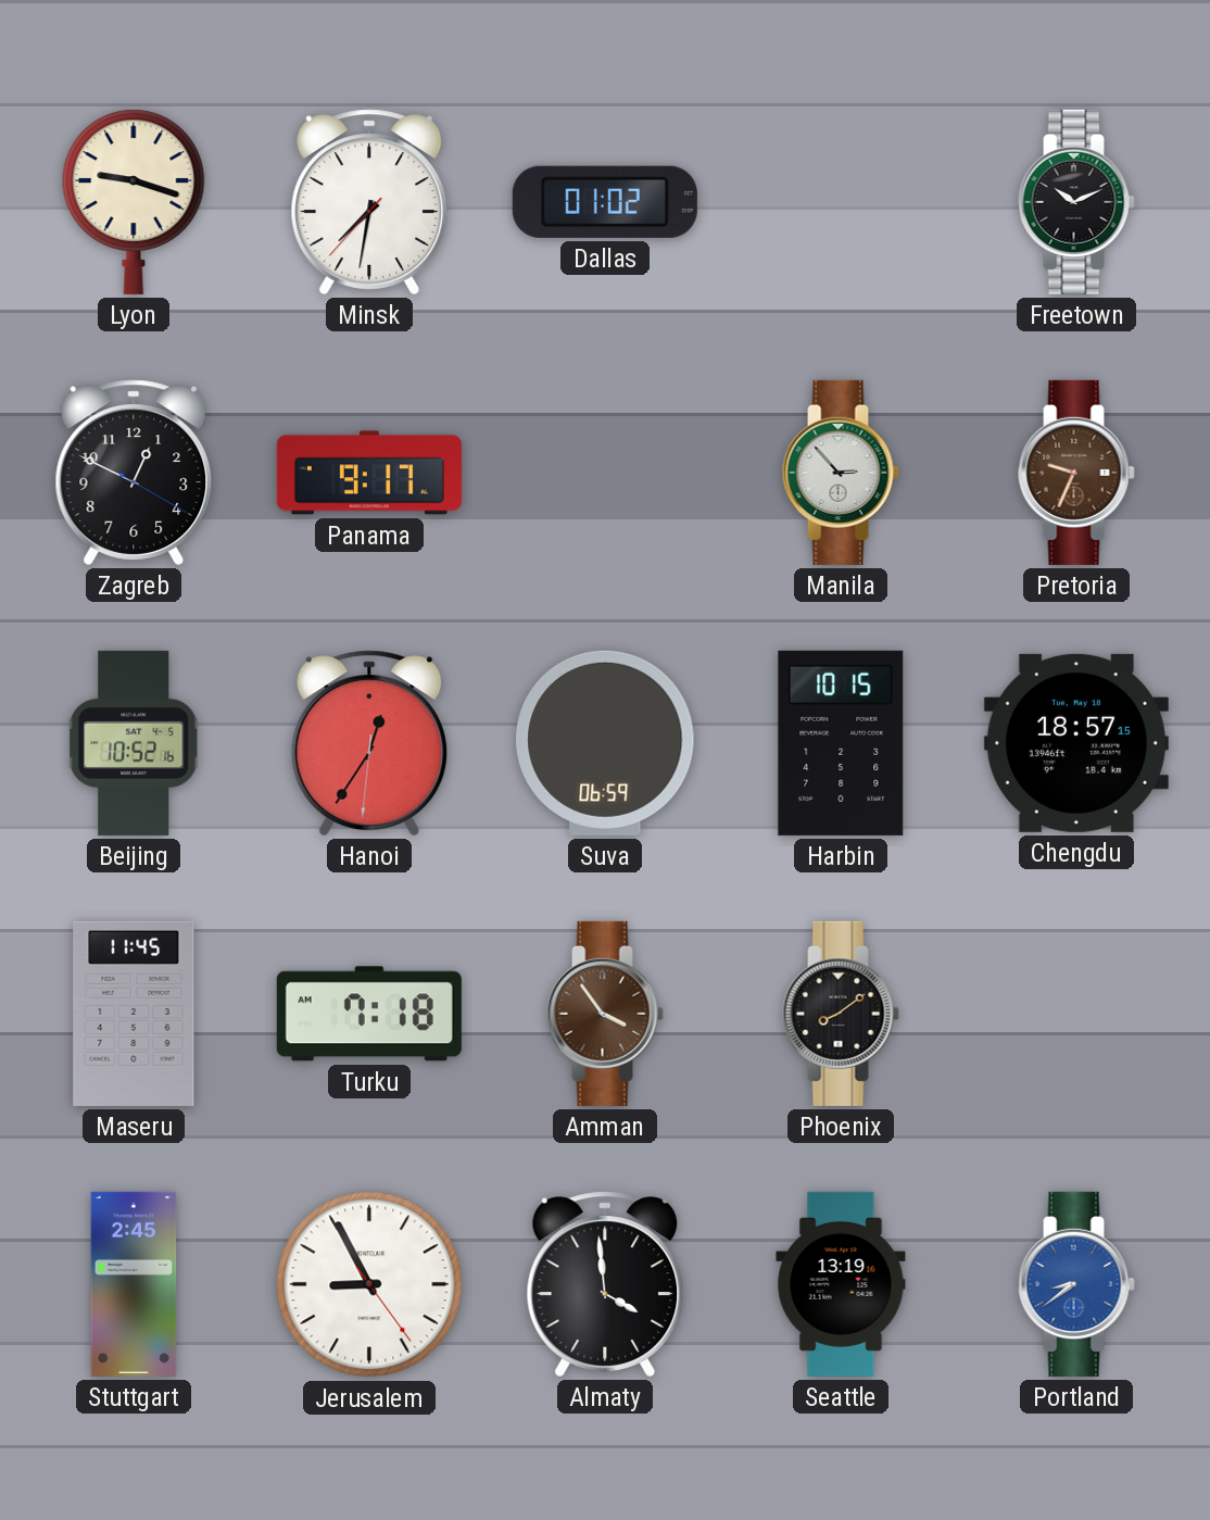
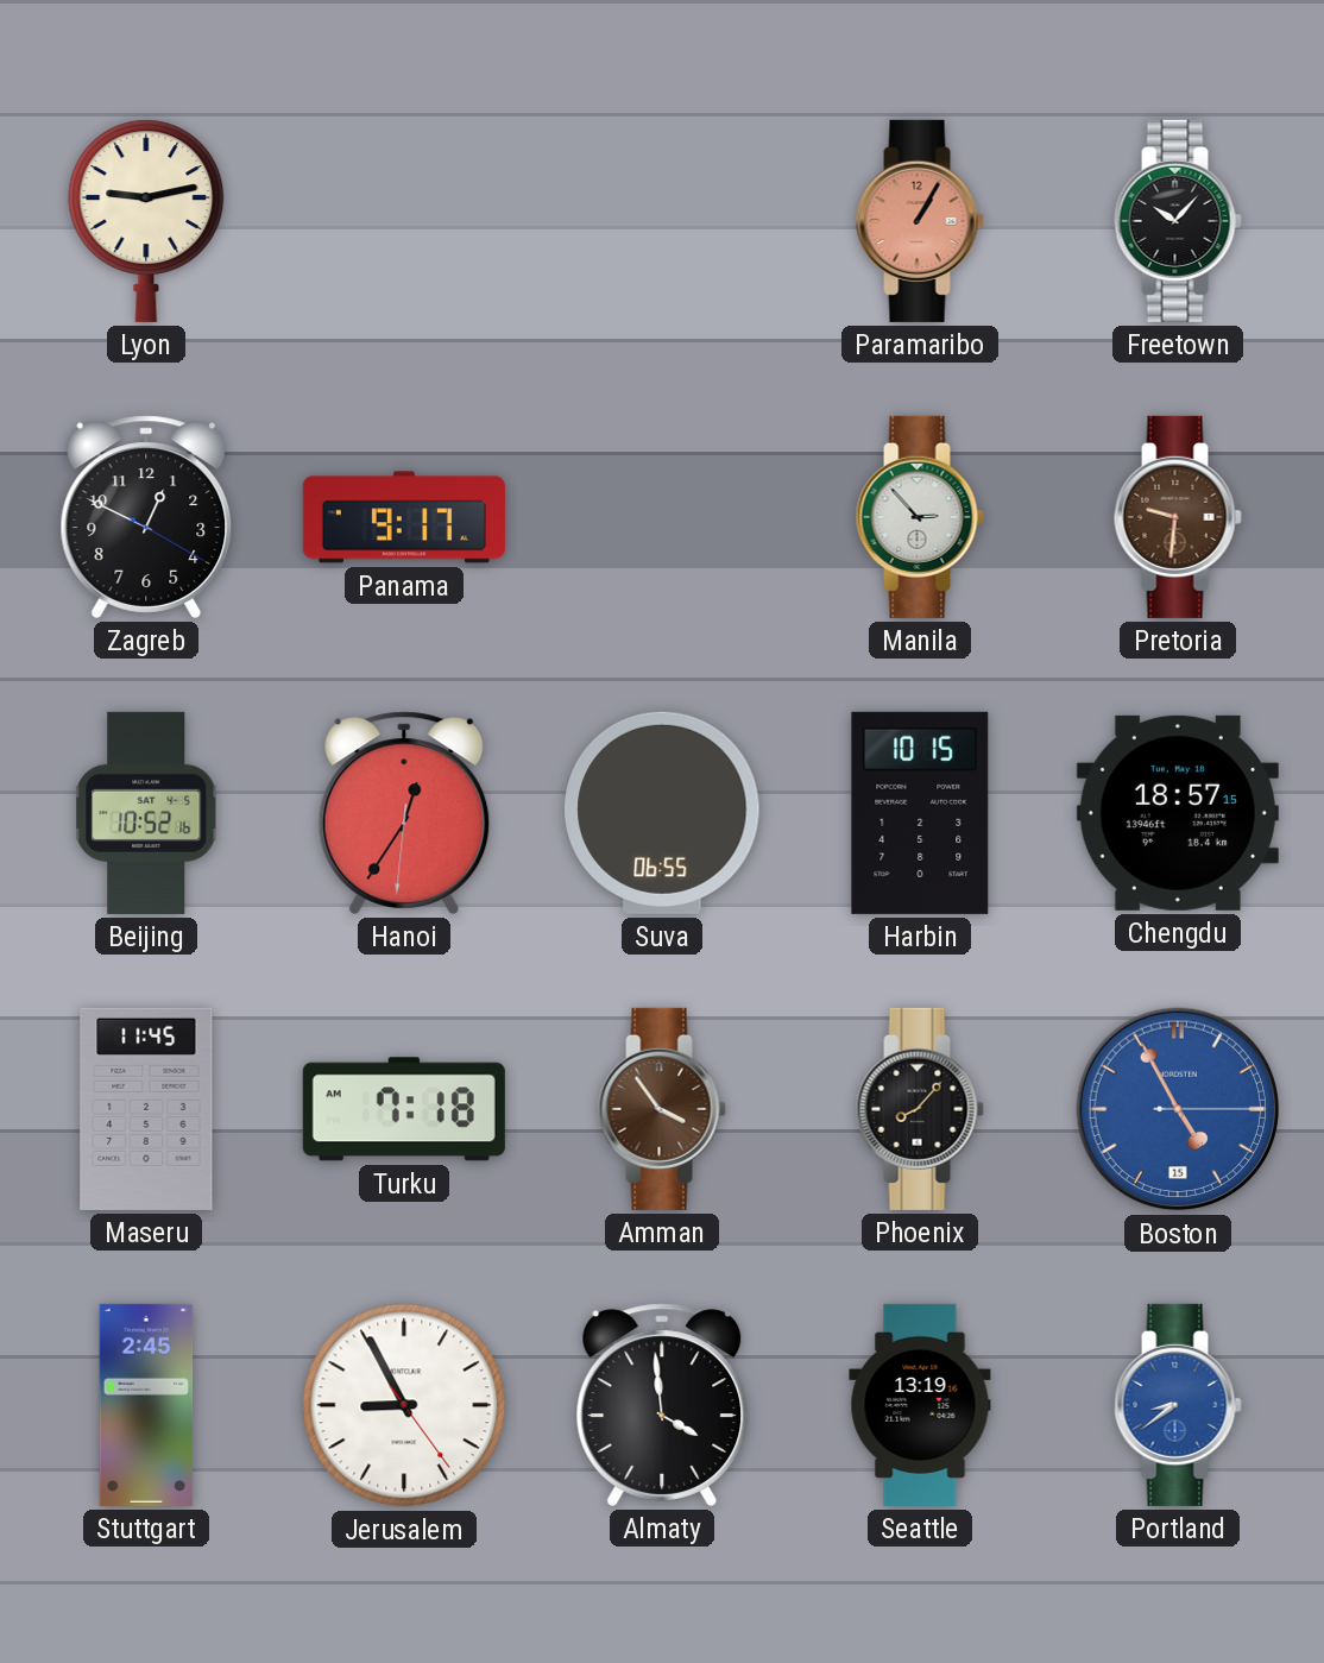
Lyon: 9:18 -> 9:13 (146, 221)
Minsk: 7:31 -> none (369, 202)
Dallas: 01:02 -> none (605, 202)
Paramaribo: none -> 1:05 (920, 221)
Freetown: 10:11 -> 10:07 (1178, 221)
Pretoria: 9:34 -> 9:31 (1178, 517)
Suva: 06:59 -> 06:55 (662, 813)
Phoenix: 8:09 -> 8:07 (920, 1109)
Boston: none -> 4:55 (1178, 1109)
